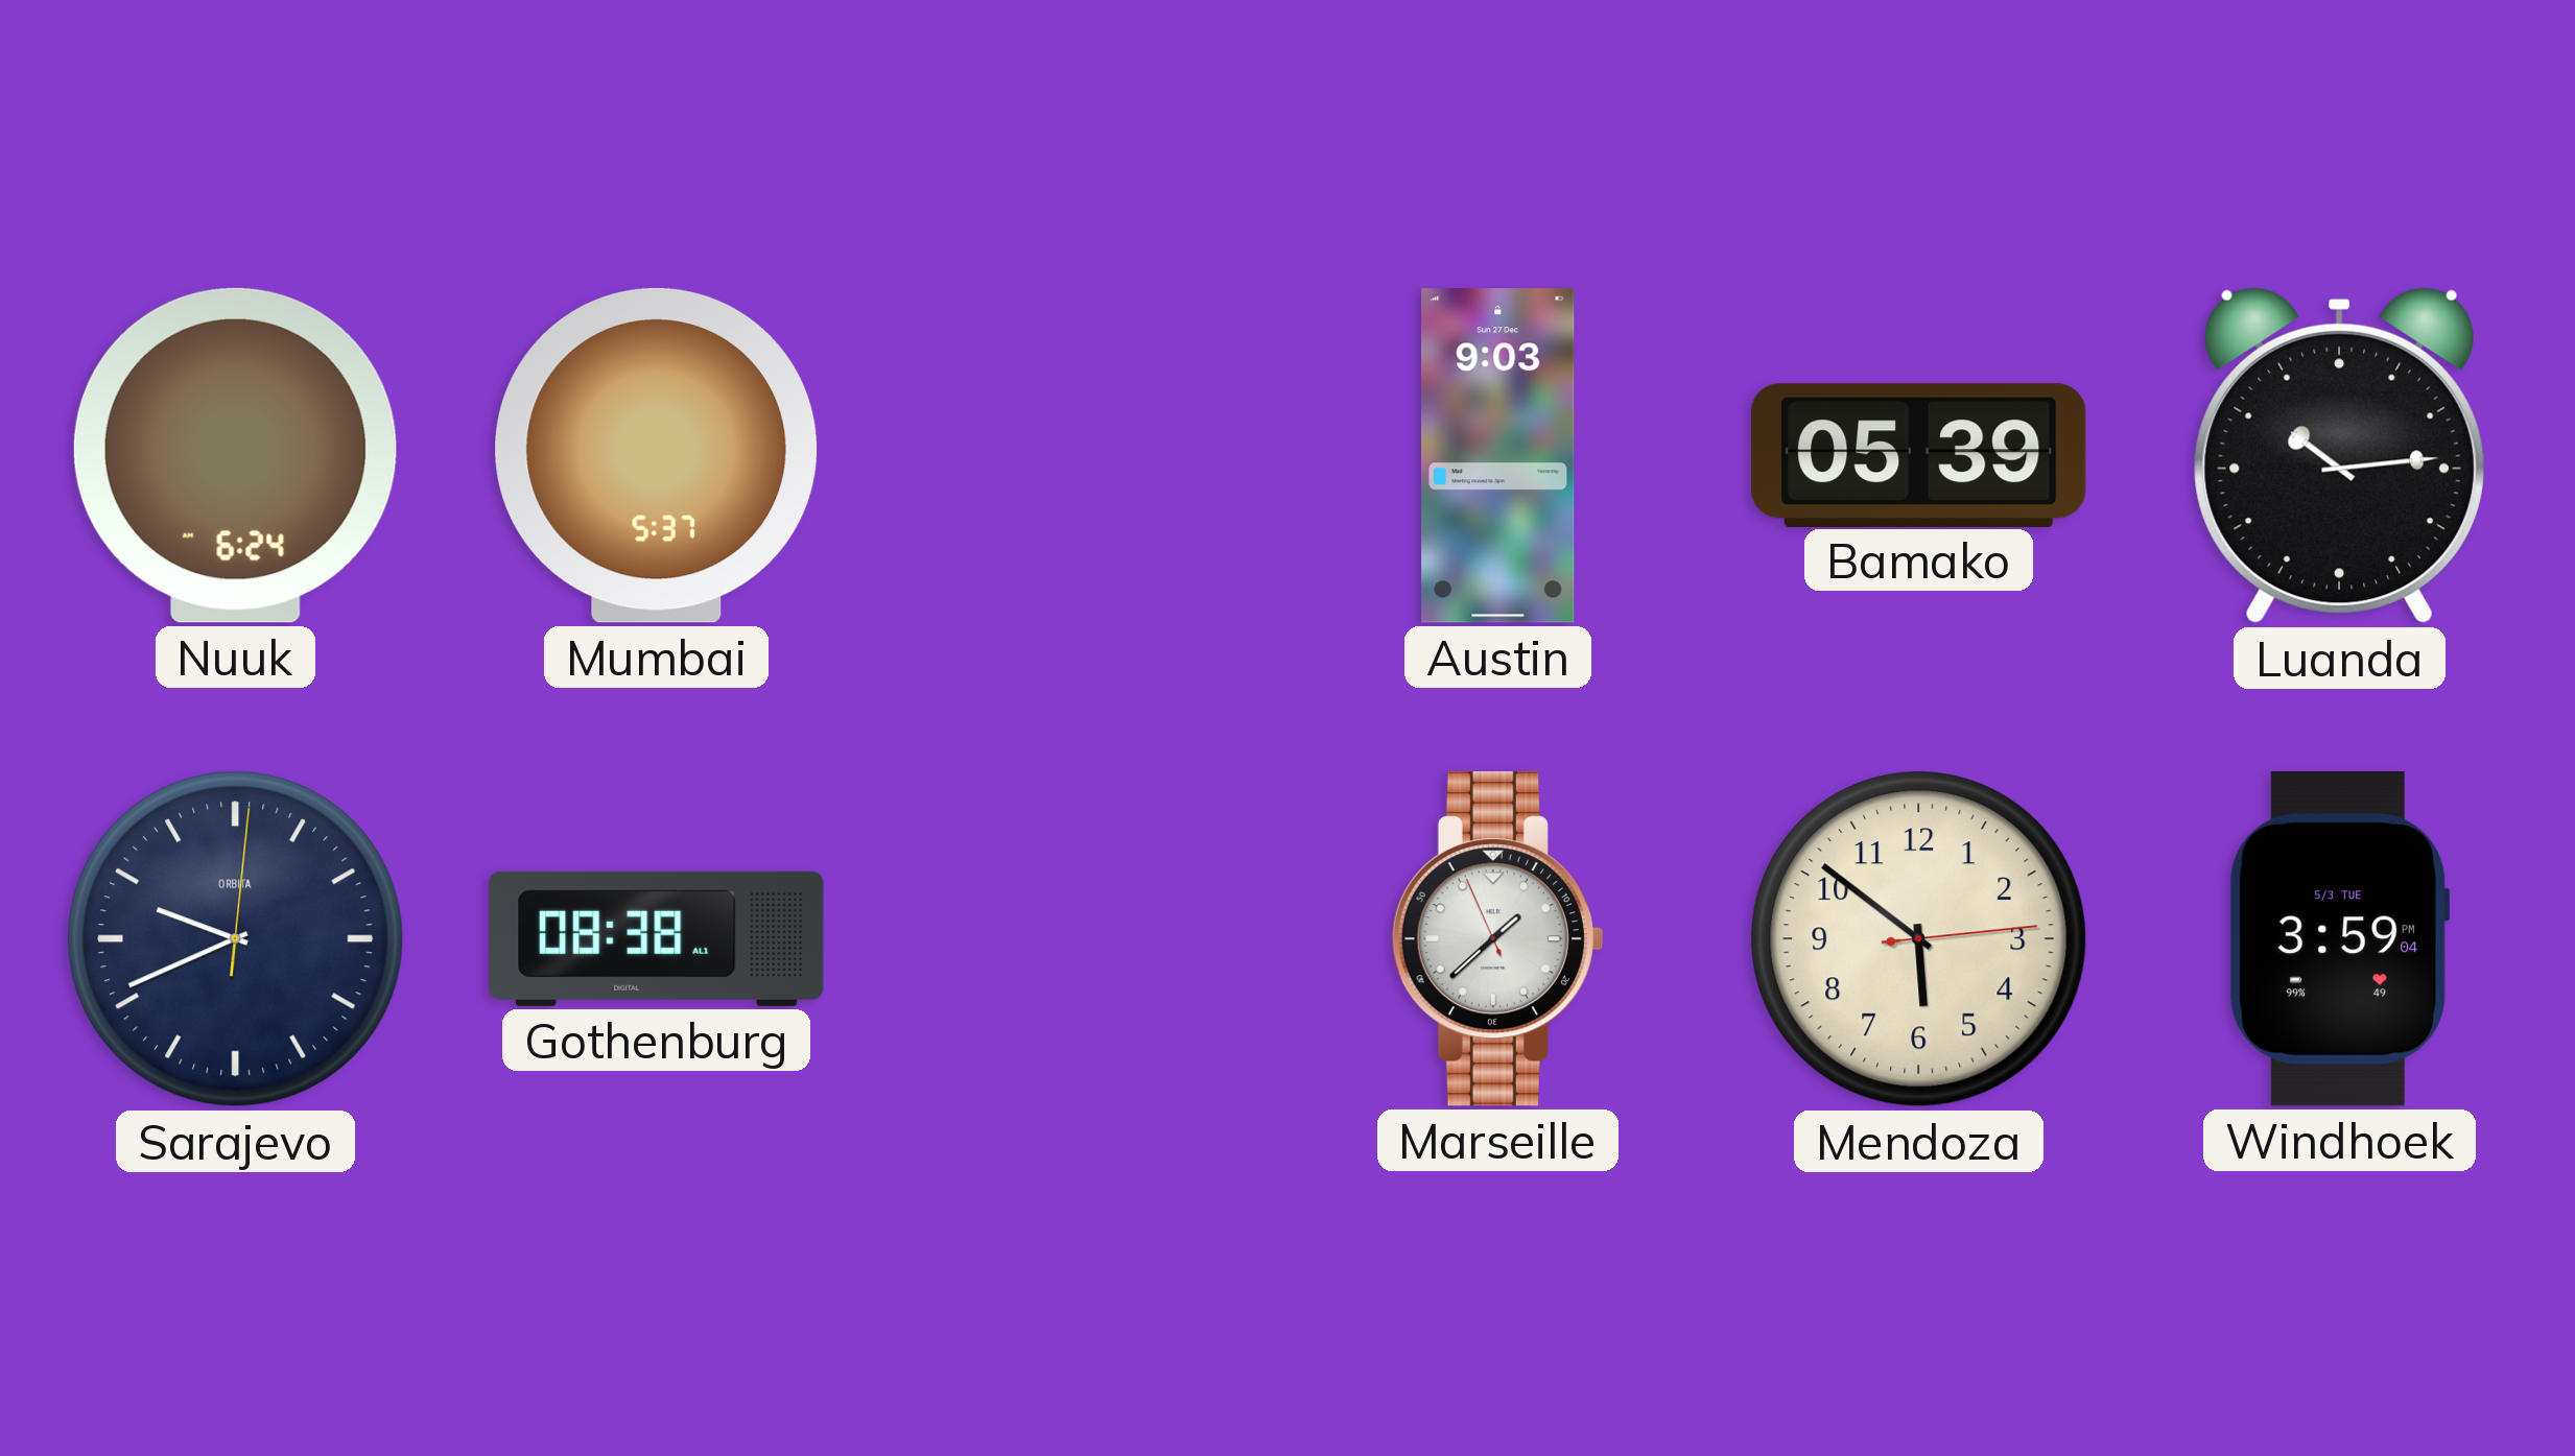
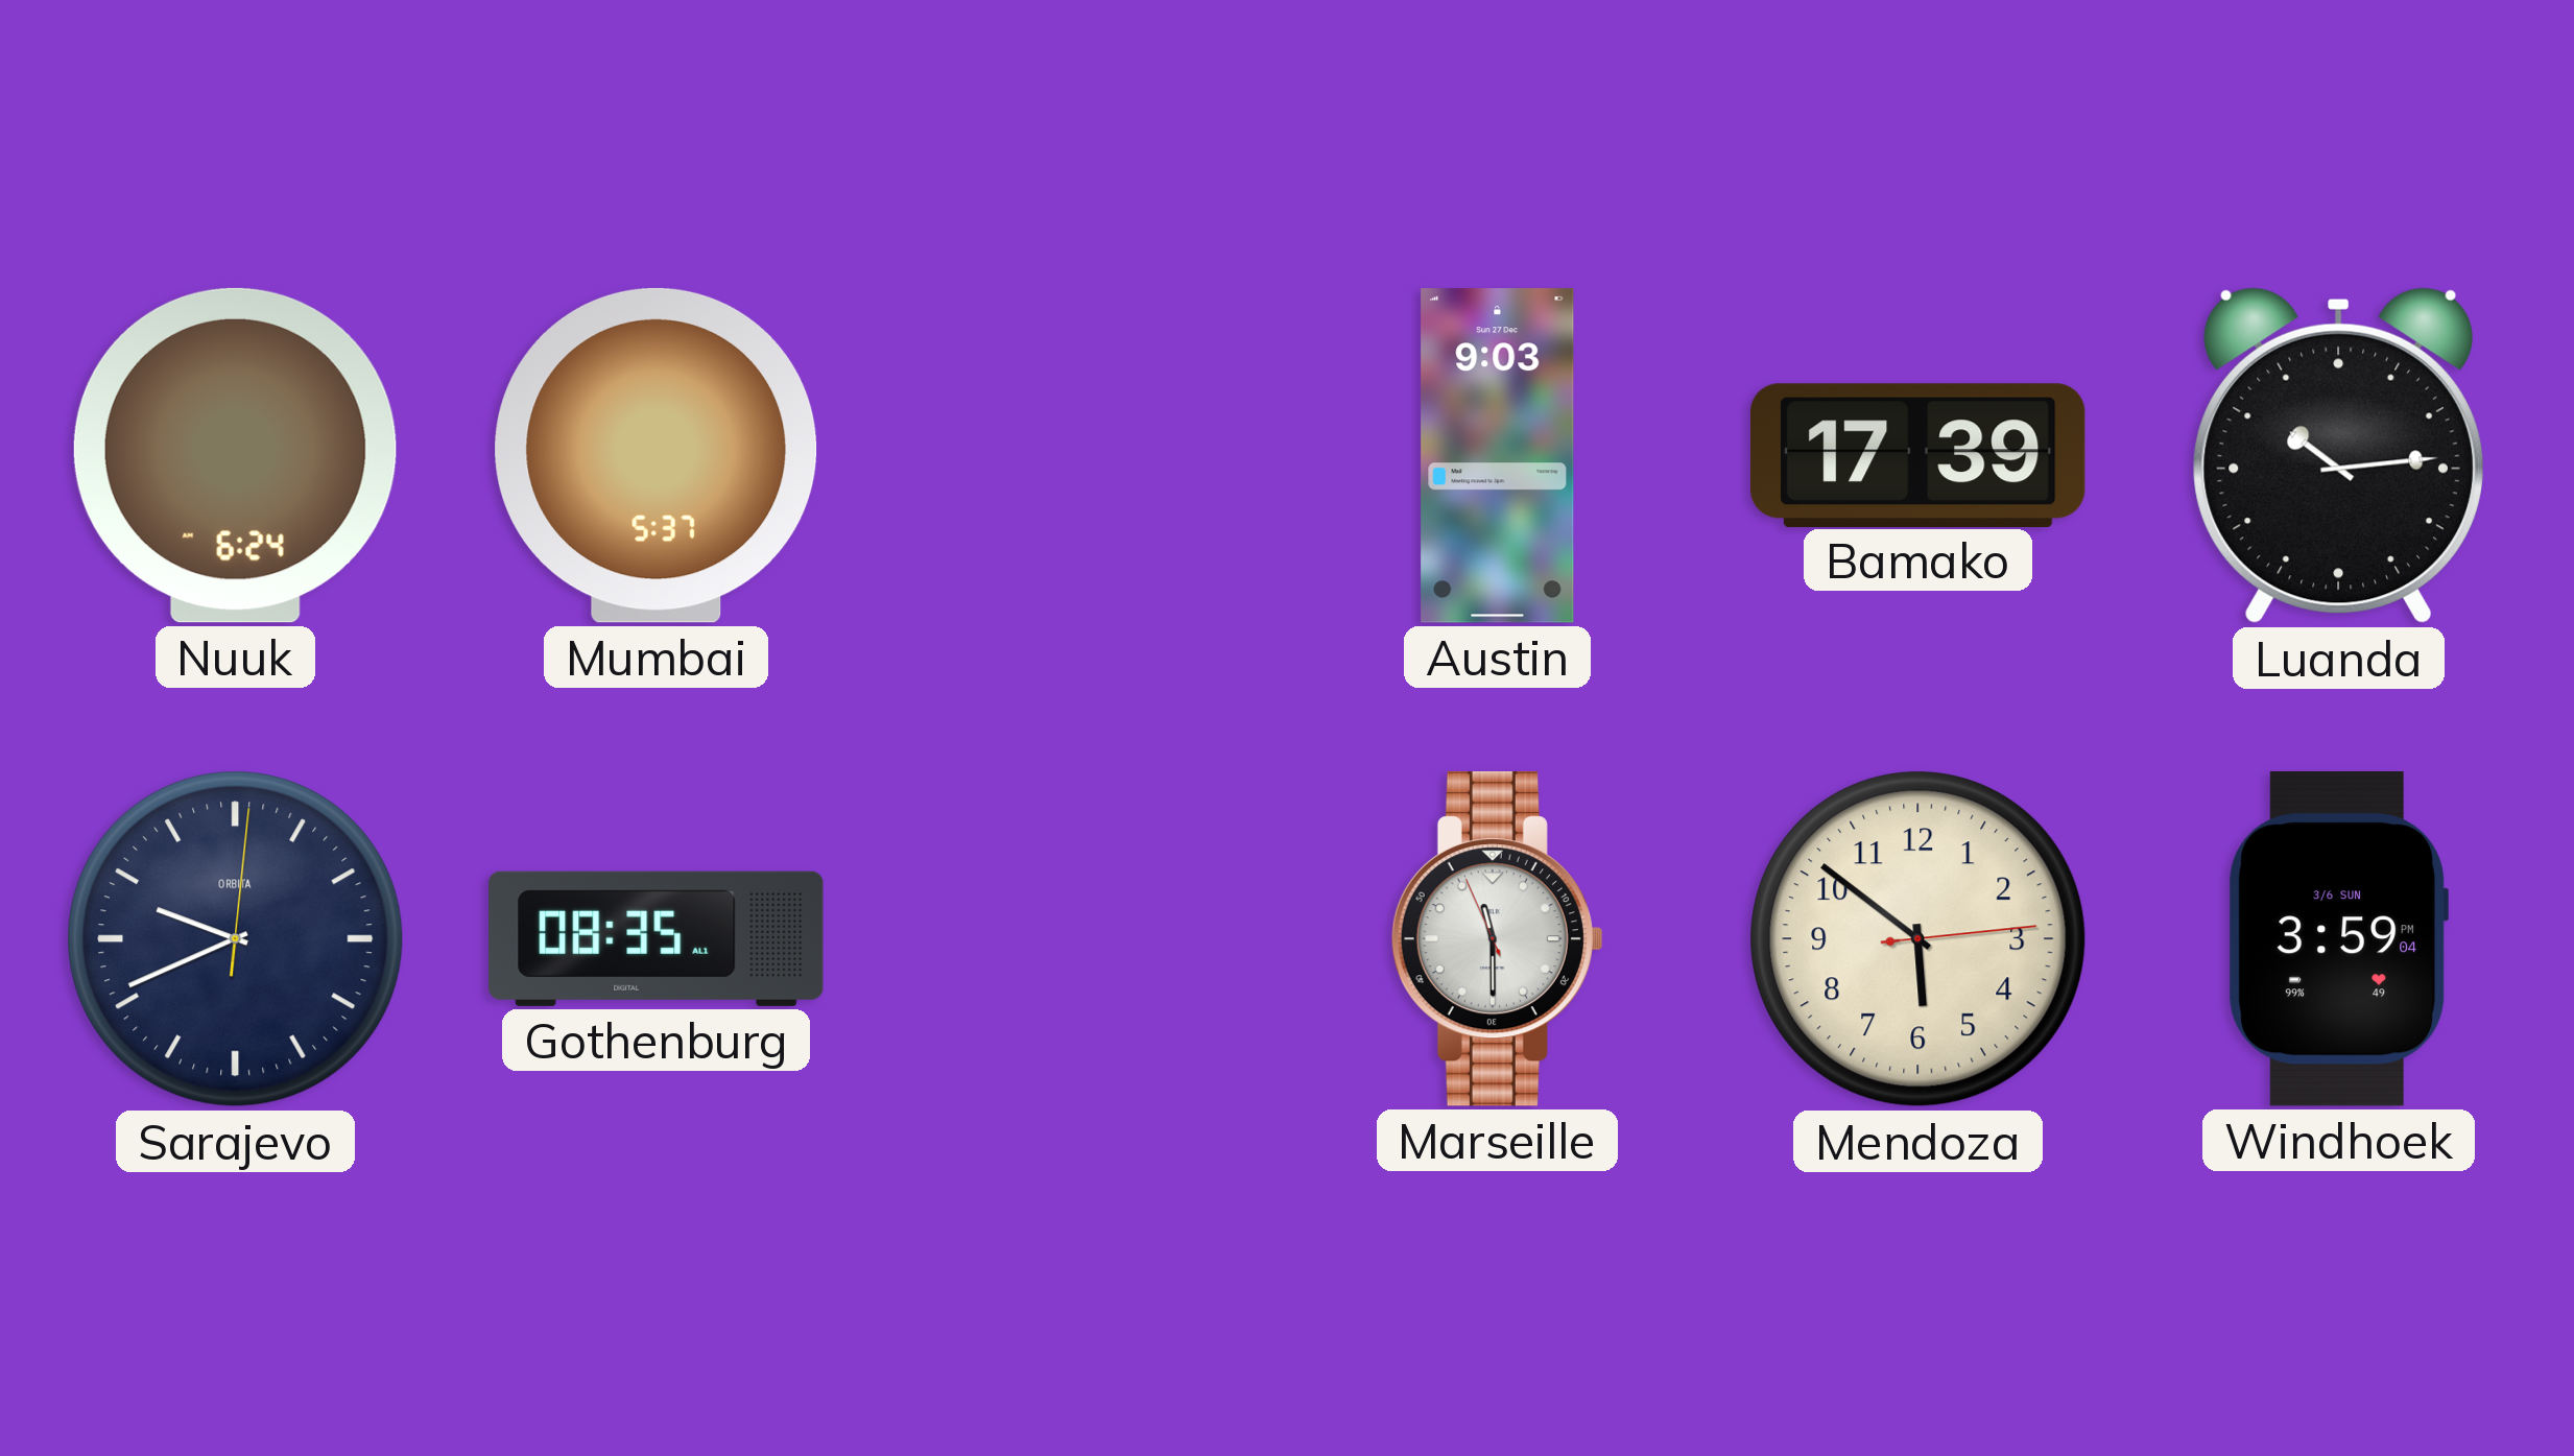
Bamako: 05:39 -> 17:39 (1917, 455)
Gothenburg: 08:38 -> 08:35 (657, 938)
Marseille: 1:37 -> 11:29 (1497, 939)
Windhoek date: 5/3 TUE -> 3/6 SUN (2338, 939)
